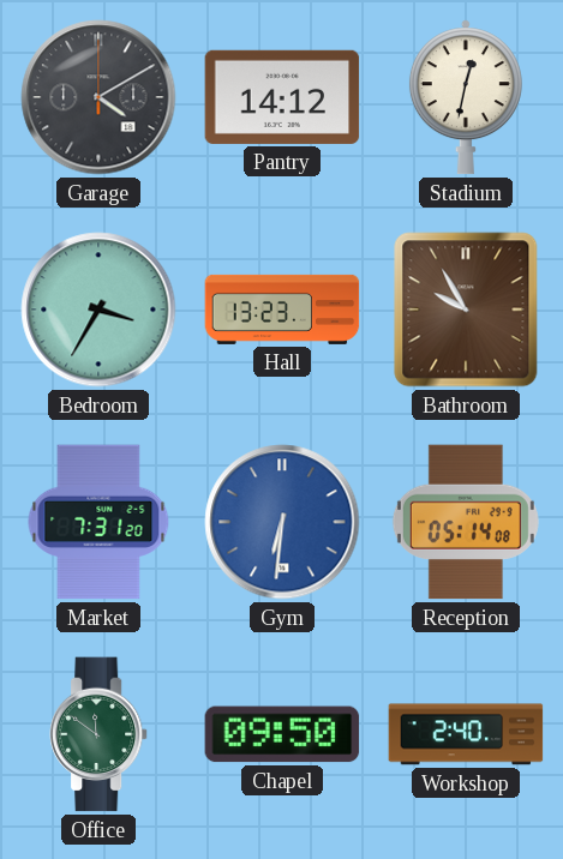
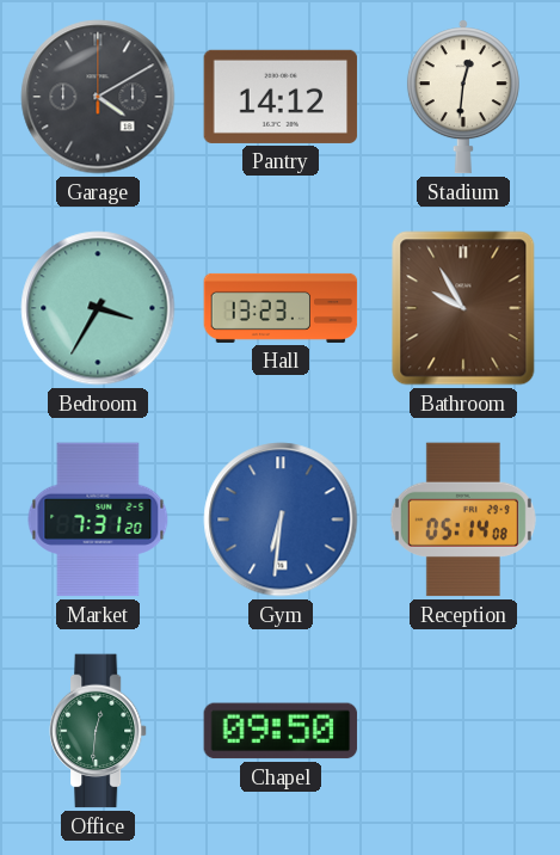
Stadium: 12:32 -> 12:31 (463, 97)
Office: 11:51 -> 12:31 (99, 731)
Workshop: 2:40 -> none (466, 734)
